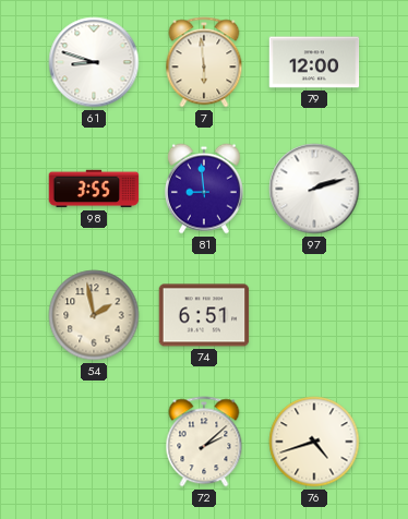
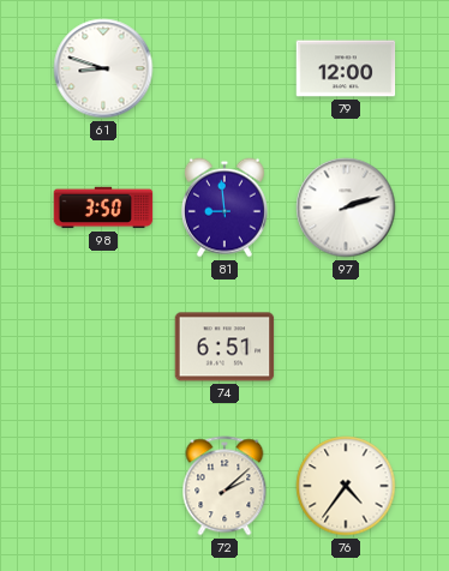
7: 5:59 -> none (204, 62)
98: 3:55 -> 3:50 (103, 208)
54: 1:58 -> none (94, 315)
76: 4:42 -> 4:36 (346, 486)
